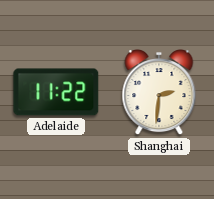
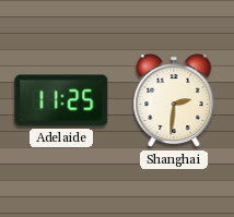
Adelaide: 11:22 -> 11:25 (61, 100)
